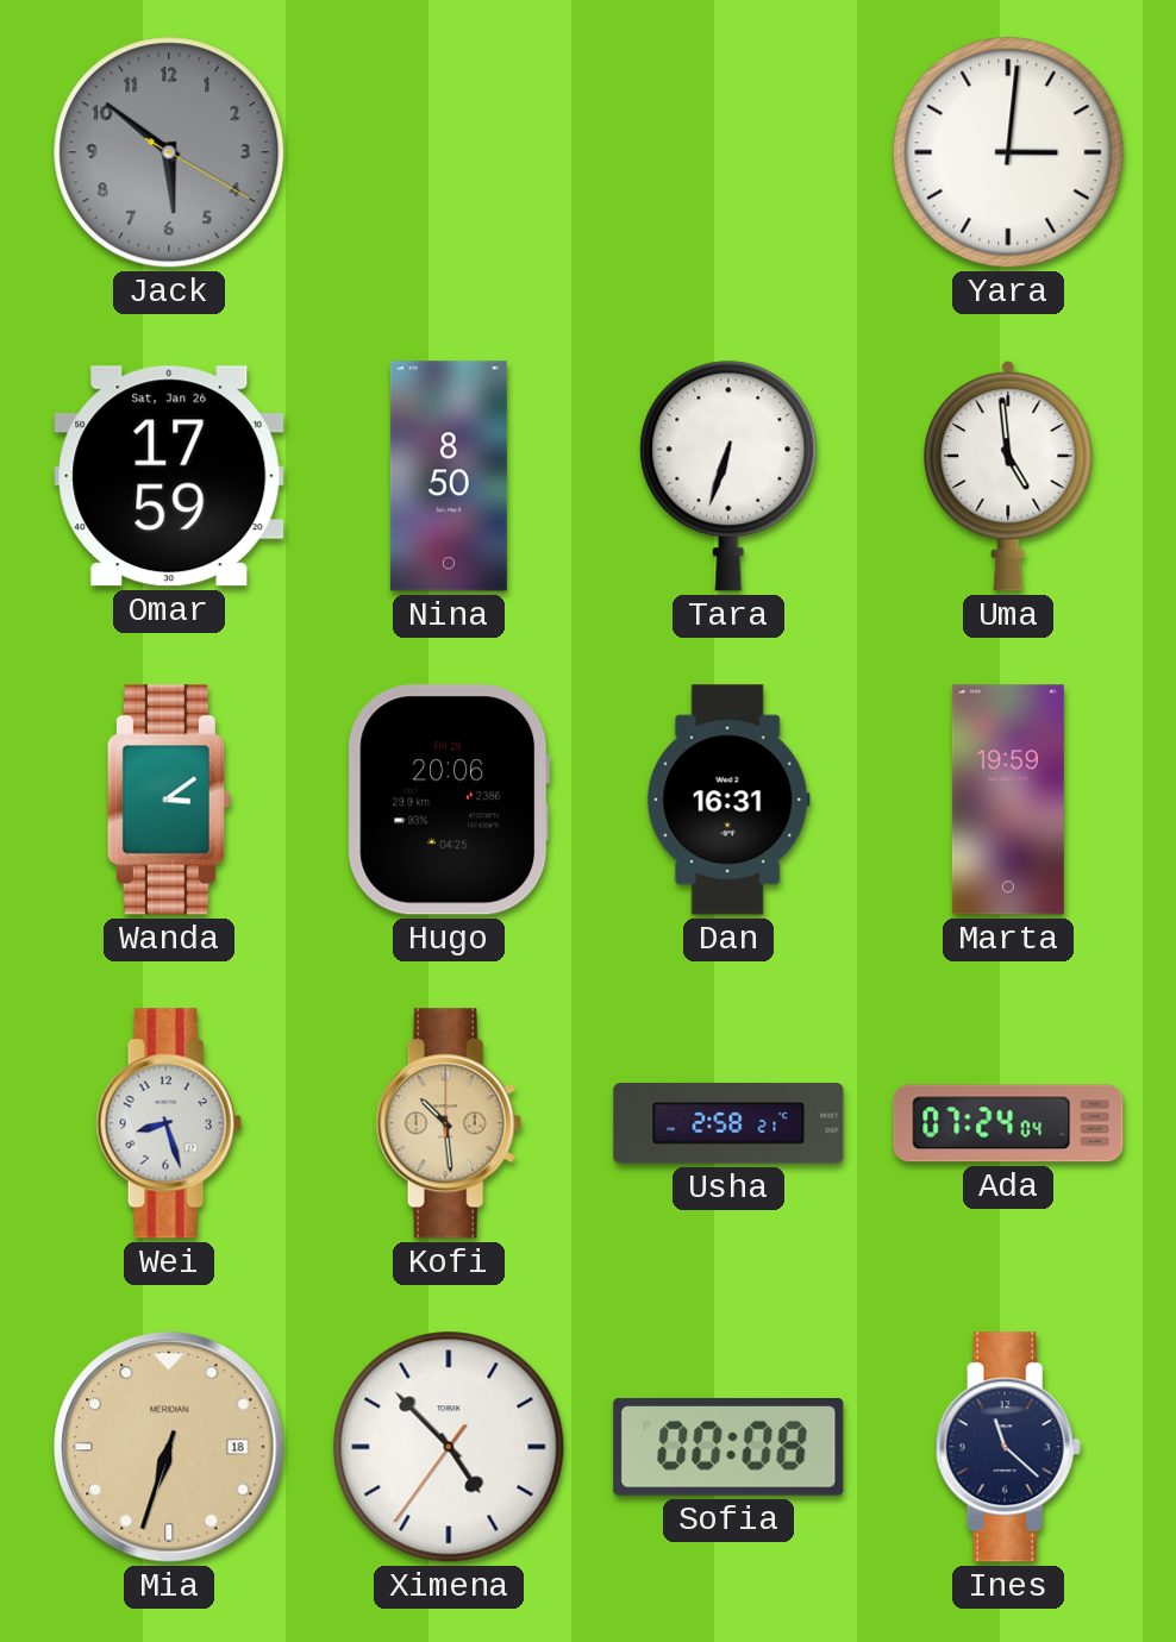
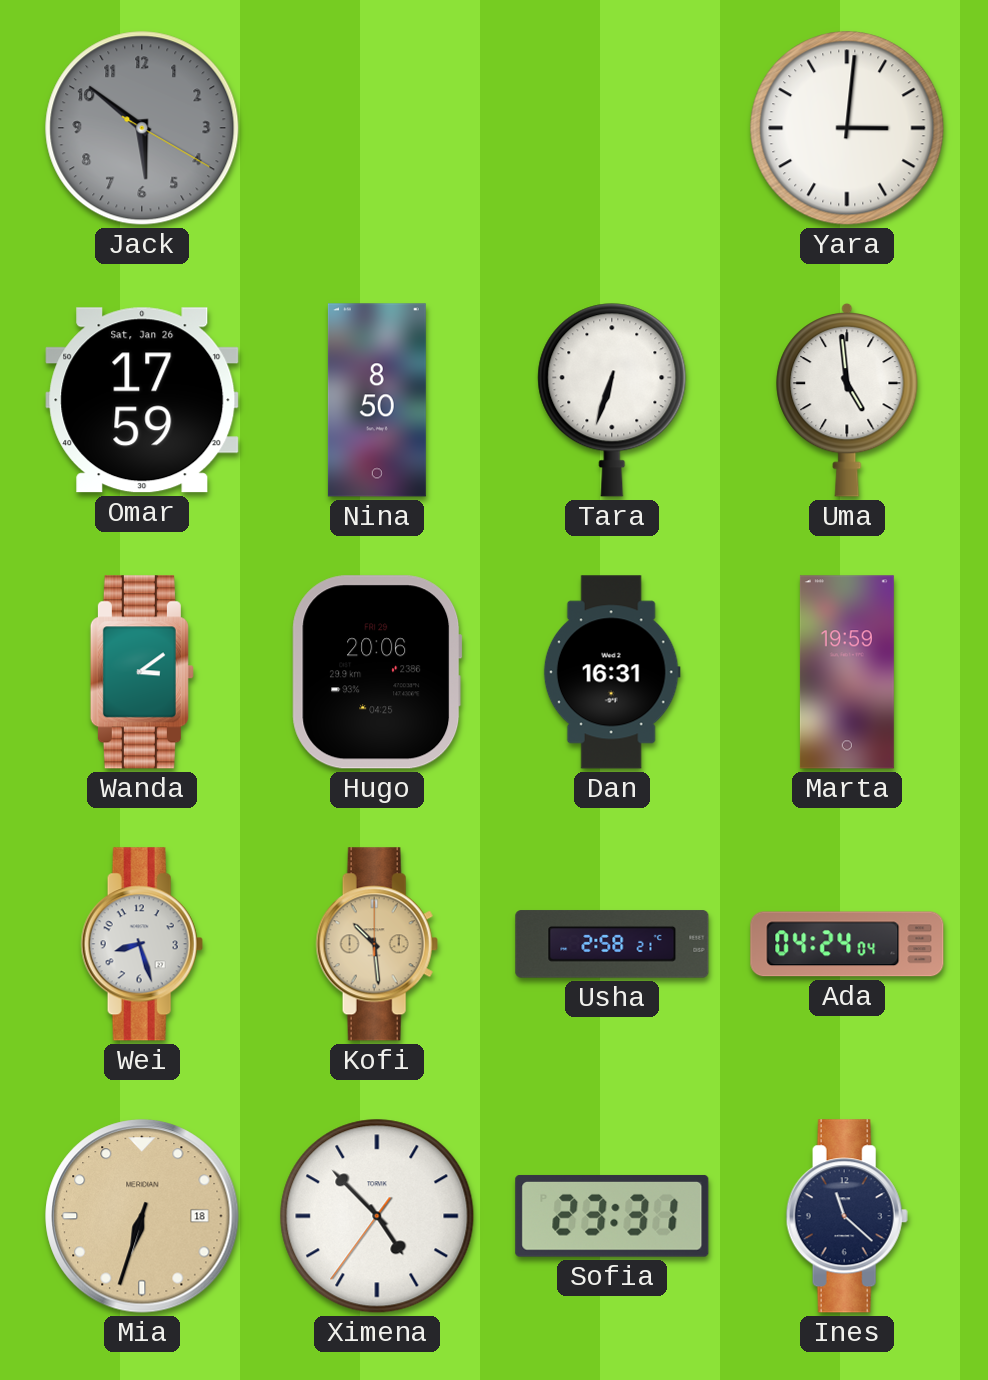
Ada: 07:24 -> 04:24 (847, 944)
Sofia: 00:08 -> 23:31 (612, 1216)
